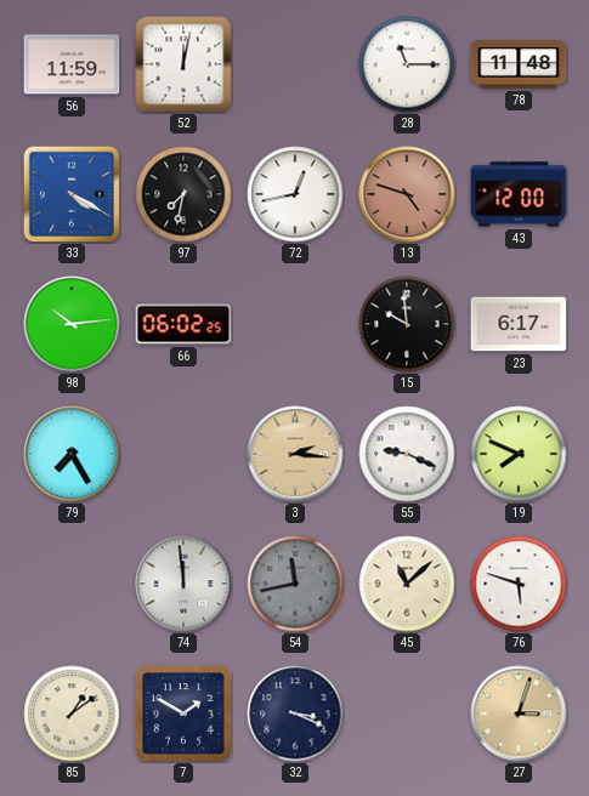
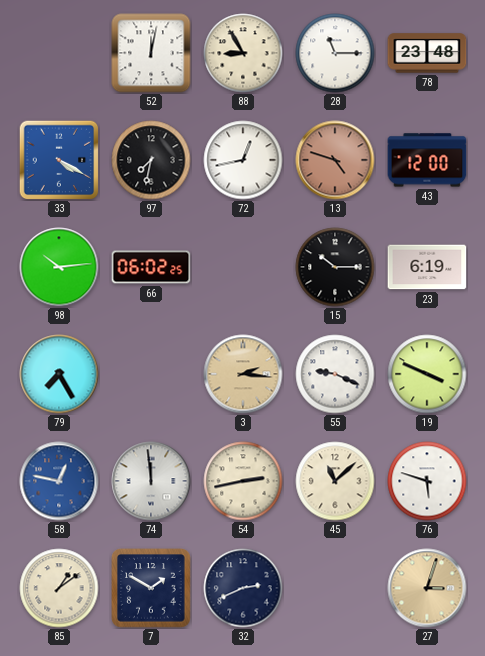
56: 11:59 -> none (72, 64)
88: none -> 8:55 (243, 53)
78: 11:48 -> 23:48 (427, 53)
15: 9:59 -> 10:15 (335, 267)
23: 6:17 -> 6:19 (427, 267)
19: 7:49 -> 3:49 (427, 374)
58: none -> 12:47 (59, 481)
54: 11:43 -> 2:43 (243, 481)
54 dial: grey -> cream (243, 481)
32: 3:19 -> 2:41 (243, 588)
